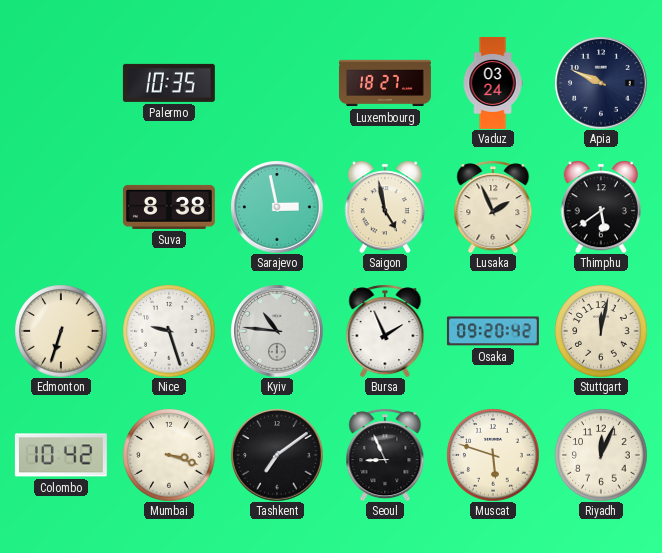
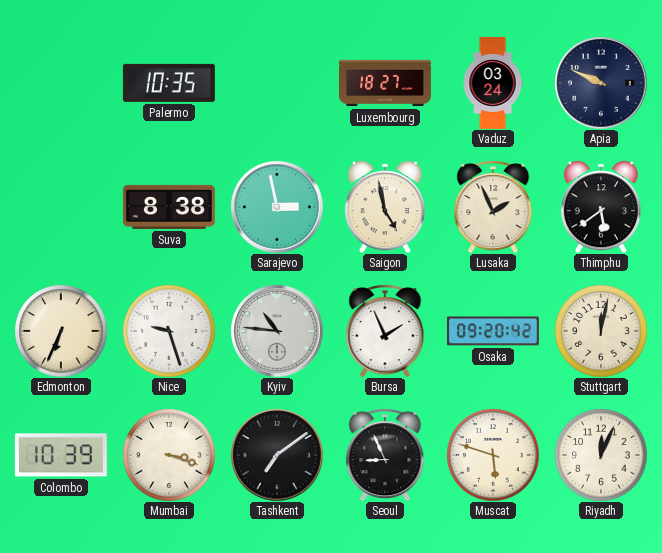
Edmonton: 6:33 -> 6:34 (61, 331)
Colombo: 10:42 -> 10:39 (61, 455)
